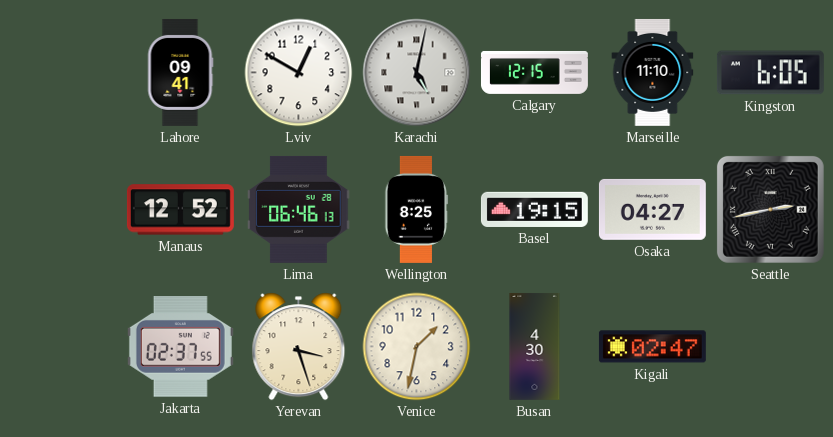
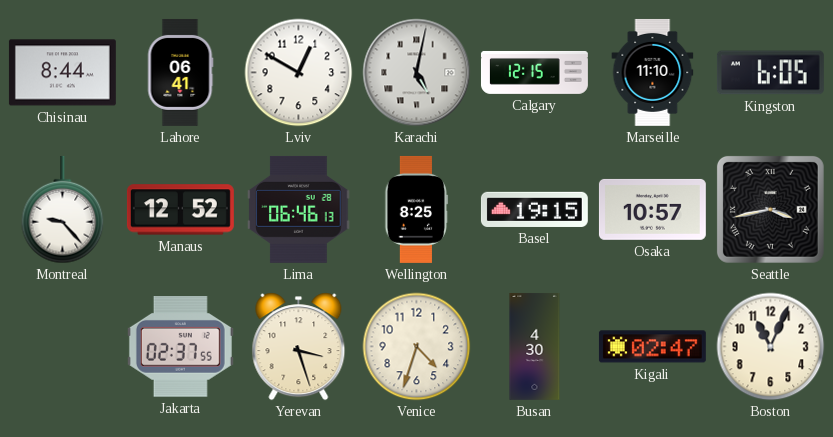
Chisinau: none -> 8:44 (62, 73)
Lahore: 09:41 -> 06:41 (180, 72)
Montreal: none -> 9:23 (63, 210)
Osaka: 04:27 -> 10:57 (652, 209)
Seattle: 2:43 -> 3:43 (770, 209)
Venice: 1:32 -> 4:33 (417, 347)
Boston: none -> 11:04 (771, 347)
